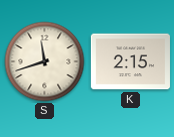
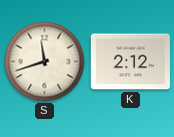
K: 2:15 -> 2:12 (130, 62)
